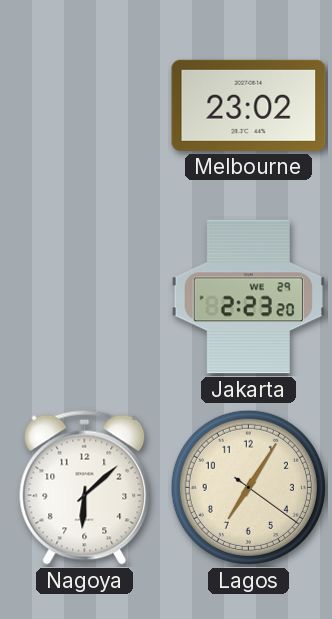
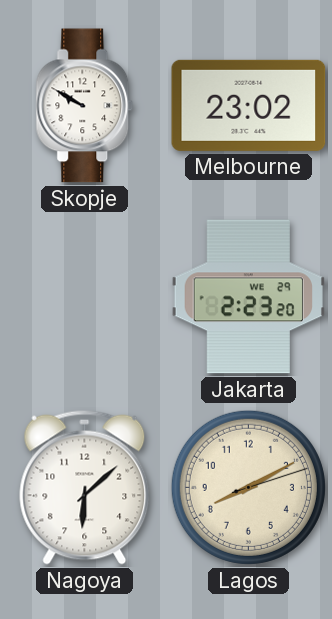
Skopje: none -> 9:50 (85, 106)
Lagos: 7:05 -> 8:10 (248, 487)
